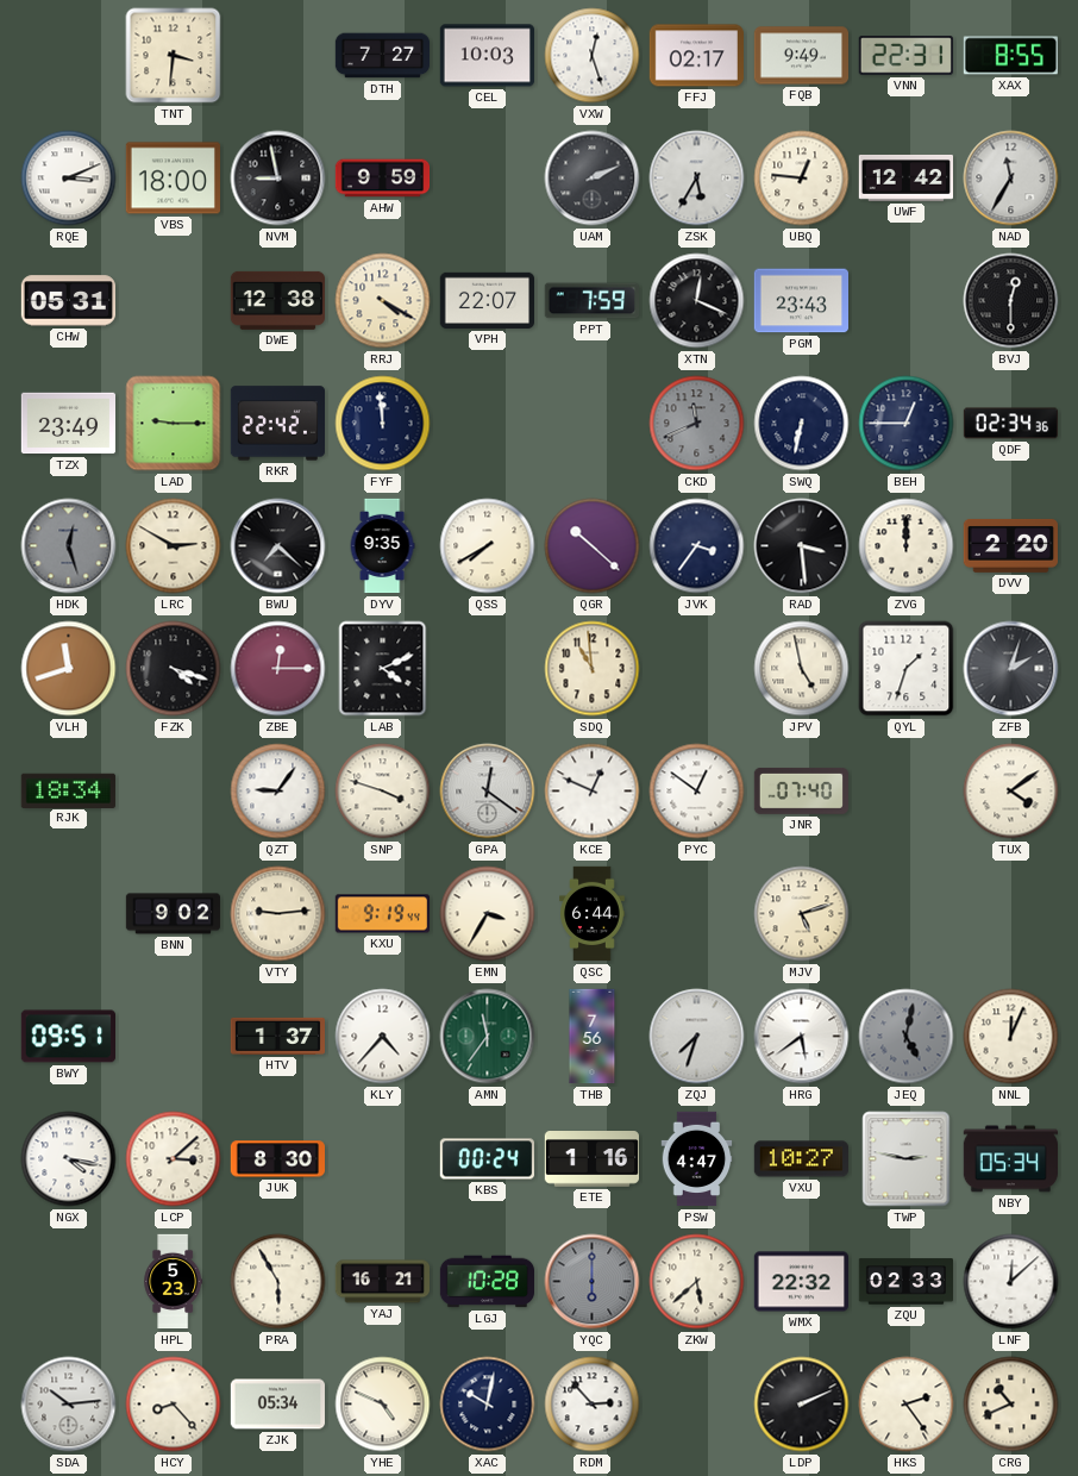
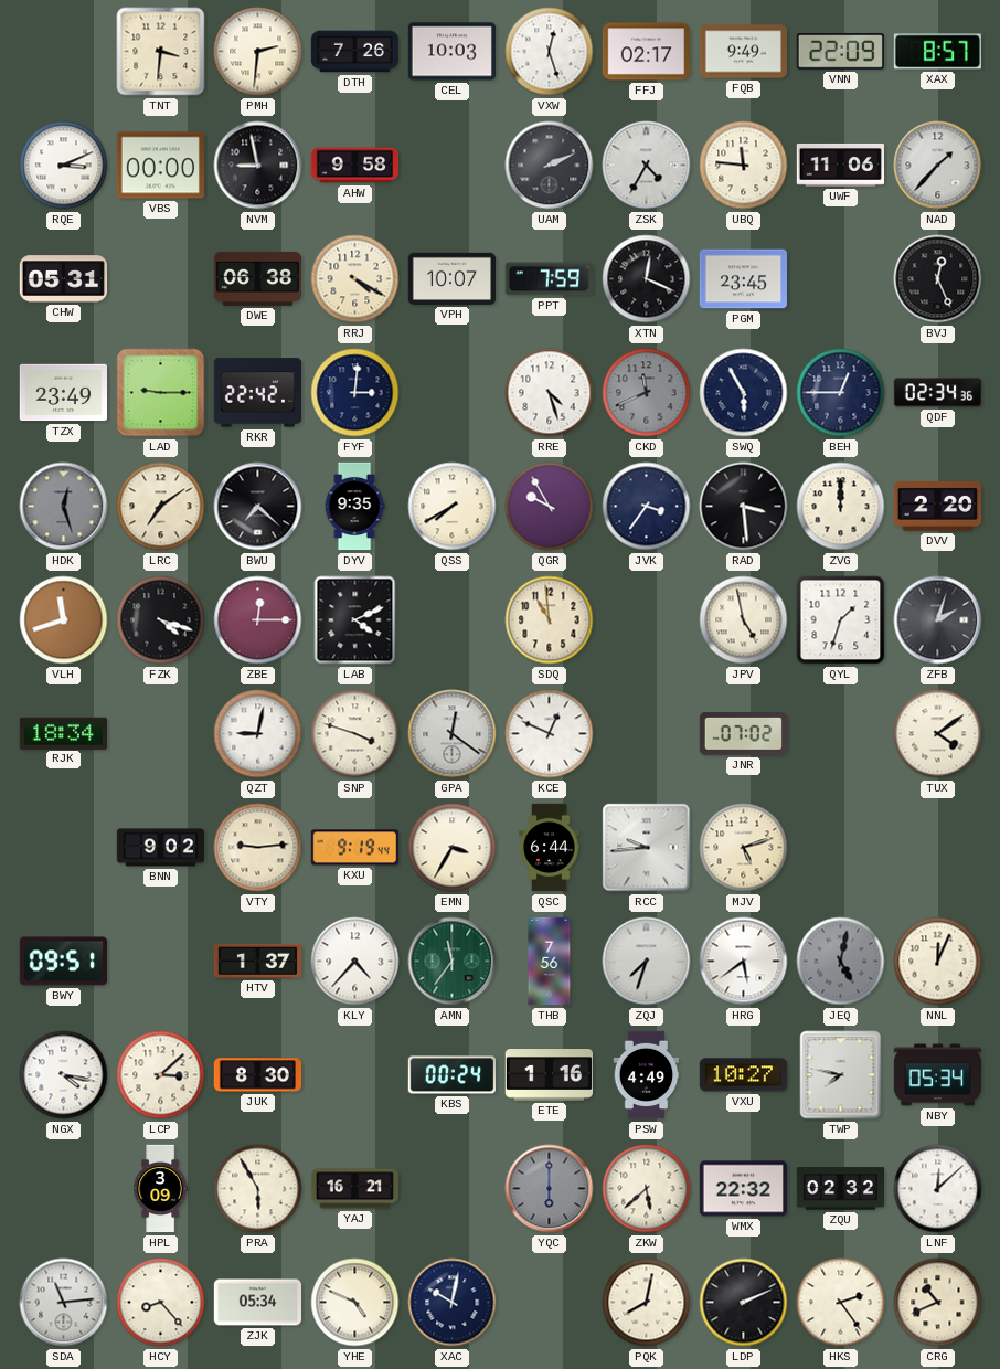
PMH: none -> 2:31 (258, 52)
DTH: 7:27 -> 7:26 (355, 52)
VNN: 22:31 -> 22:09 (840, 52)
XAX: 8:55 -> 8:57 (937, 52)
VBS: 18:00 -> 00:00 (160, 166)
AHW: 9:59 -> 9:58 (355, 166)
ZSK: 5:35 -> 4:35 (647, 166)
UBQ: 12:46 -> 11:46 (744, 166)
UWF: 12:42 -> 11:06 (840, 166)
NAD: 11:35 -> 1:37 (938, 166)
DWE: 12:38 -> 06:38 (257, 278)
VPH: 22:07 -> 10:07 (451, 278)
PGM: 23:43 -> 23:45 (743, 279)
BVJ: 12:30 -> 12:26 (938, 279)
FYF: 11:59 -> 3:01 (355, 393)
RRE: none -> 4:27 (550, 393)
SWQ: 6:32 -> 5:55 (744, 393)
LRC: 2:50 -> 7:09 (161, 507)
QGR: 10:22 -> 9:55 (550, 507)
QZT: 9:06 -> 9:02 (258, 734)
PYC: 12:51 -> none (697, 792)
JNR: 07:40 -> 07:02 (743, 733)
RCC: none -> 9:44 (647, 848)
PSW: 4:47 -> 4:49 (647, 1075)
TWP: 2:47 -> 7:47 (841, 1075)
HPL: 5:23 -> 3:09 (161, 1189)
LGJ: 10:28 -> none (487, 1282)
ZQU: 02:33 -> 02:32 (840, 1189)
SDA: 10:14 -> 11:14 (64, 1303)
RDM: 2:53 -> none (593, 1405)
PQK: none -> 8:02 (647, 1303)
